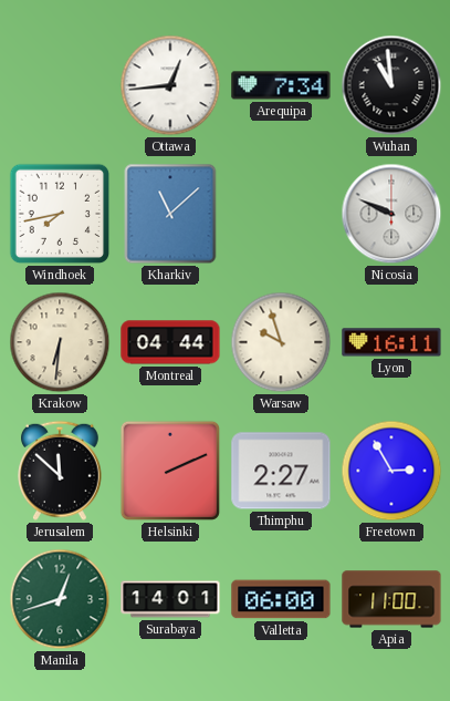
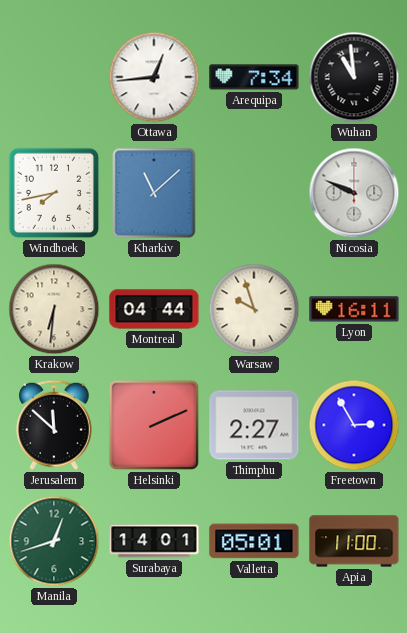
Valletta: 06:00 -> 05:01 (254, 541)
